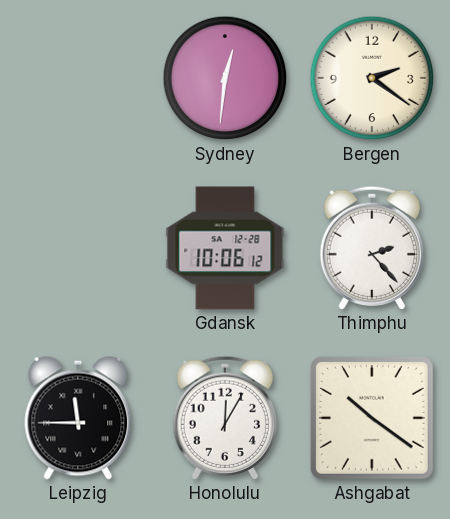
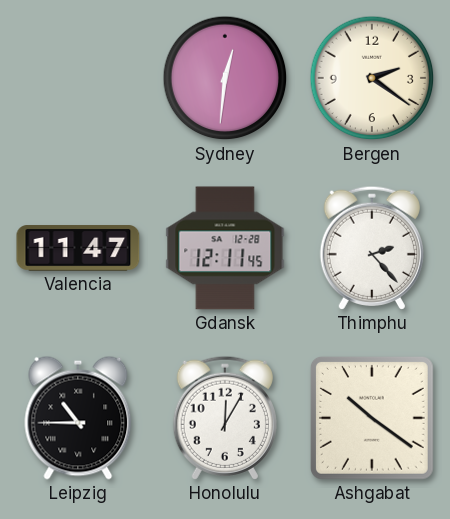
Valencia: none -> 11:47 (78, 248)
Gdansk: 10:06 -> 12:11 (225, 248)
Leipzig: 11:45 -> 10:45 (78, 418)
